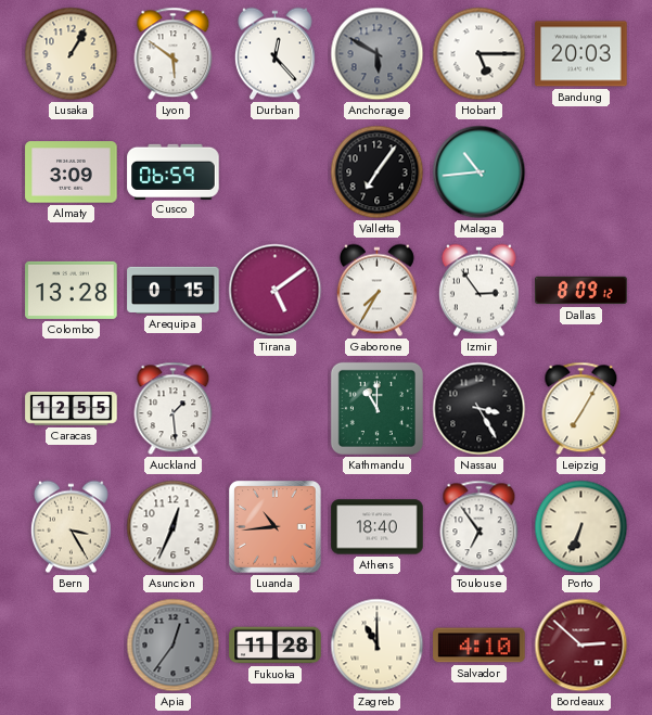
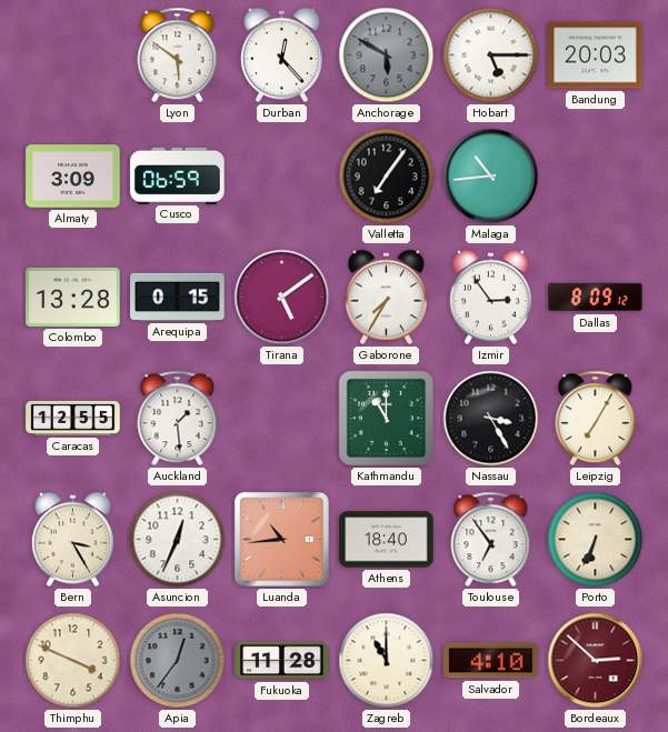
Lusaka: 1:05 -> none (72, 54)
Thimphu: none -> 3:49 (73, 661)
